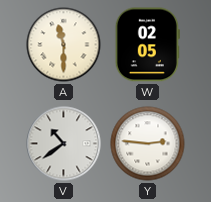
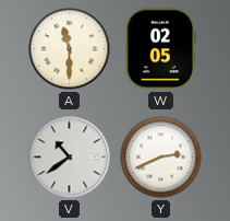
Y: 2:46 -> 2:41 (161, 158)
